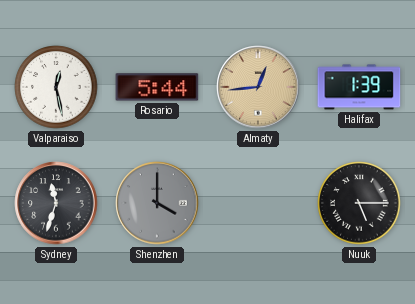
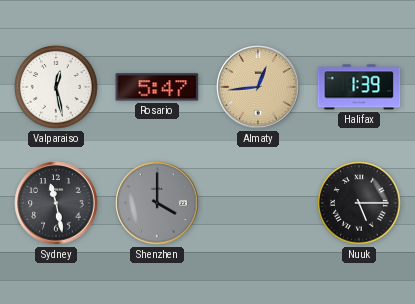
Rosario: 5:44 -> 5:47 (157, 87)
Sydney: 11:33 -> 11:28 (56, 203)
